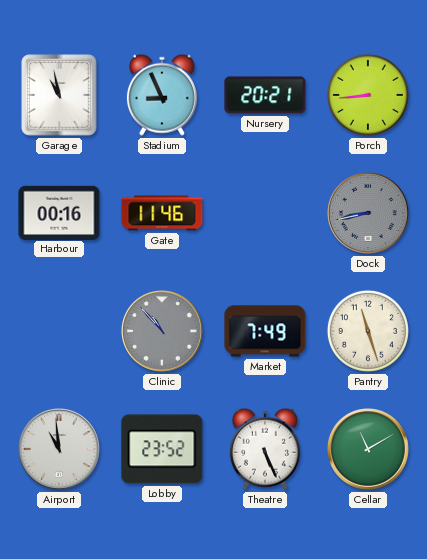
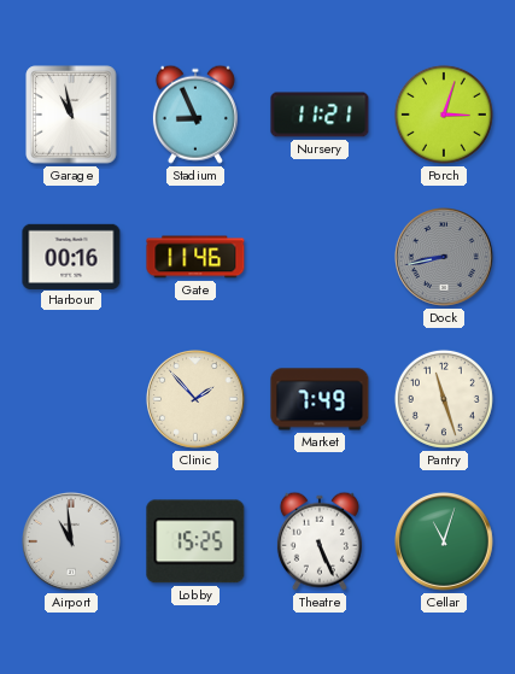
Nursery: 20:21 -> 11:21 (320, 115)
Porch: 8:44 -> 3:03 (444, 115)
Clinic: 10:53 -> 1:53 (197, 400)
Clinic dial: grey -> cream (197, 400)
Lobby: 23:52 -> 15:25 (195, 541)
Cellar: 11:10 -> 11:03 (445, 543)
